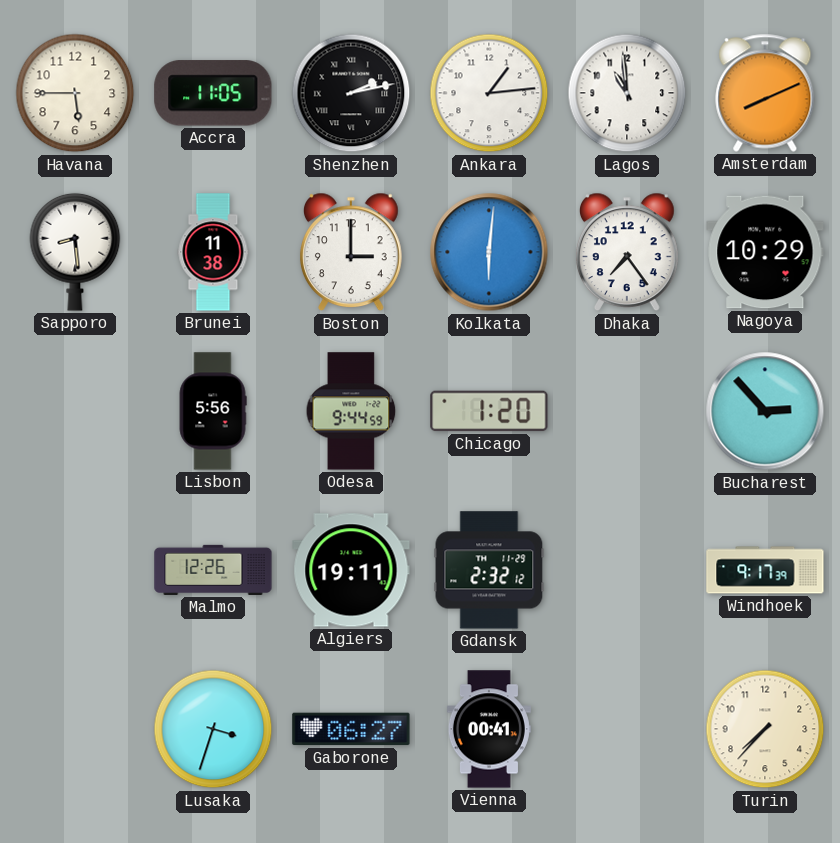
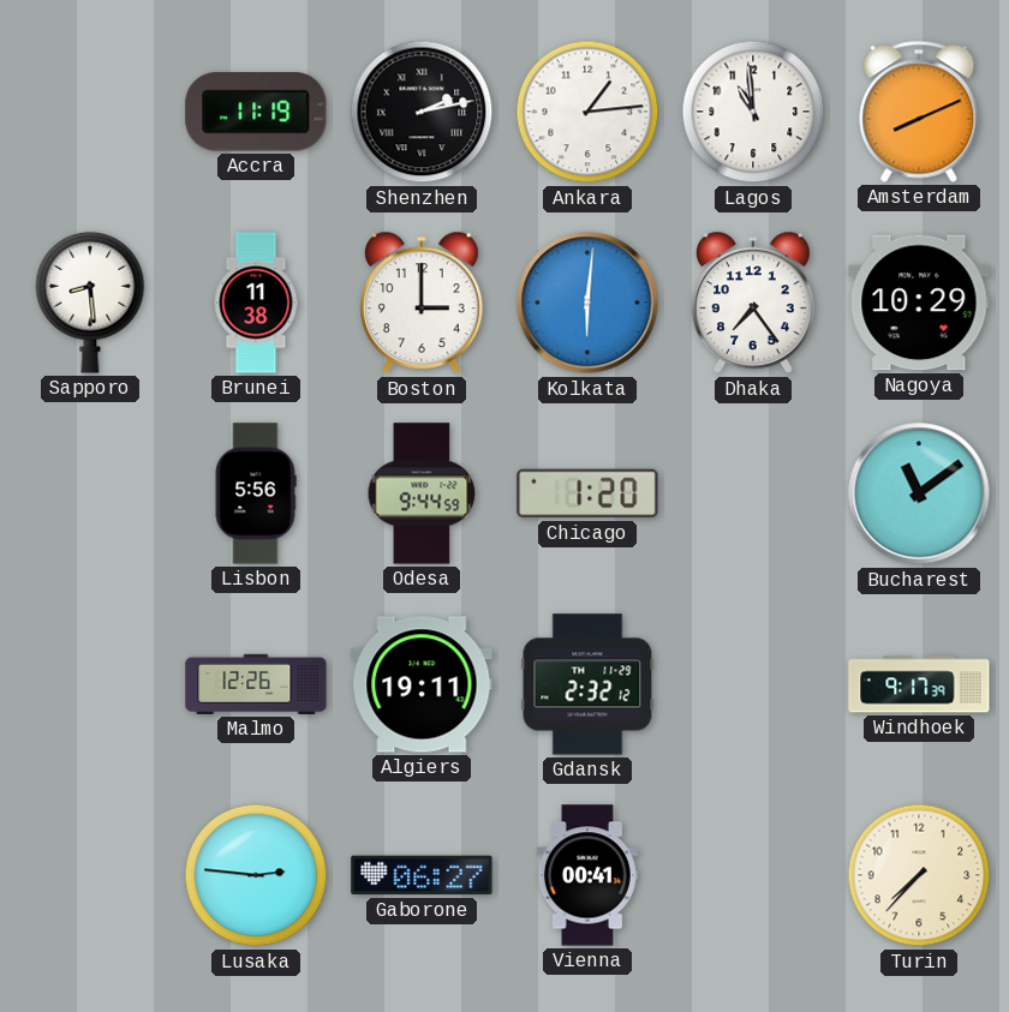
Havana: 5:45 -> none (75, 93)
Accra: 11:05 -> 11:19 (256, 112)
Bucharest: 2:53 -> 11:09 (919, 493)
Lusaka: 3:33 -> 2:46 (256, 875)
